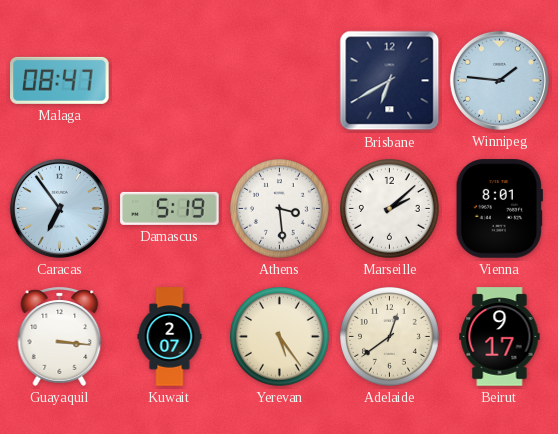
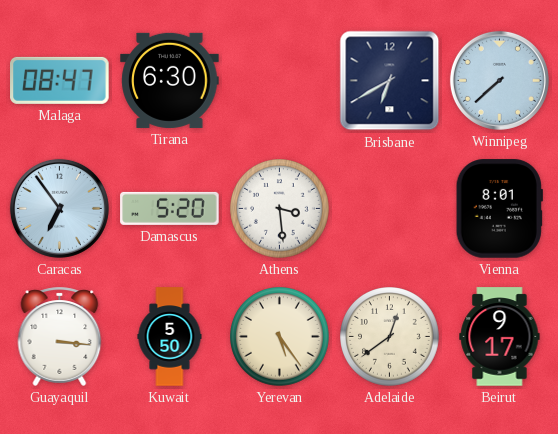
Tirana: none -> 6:30 (170, 80)
Winnipeg: 1:46 -> 7:38 (499, 80)
Damascus: 5:19 -> 5:20 (170, 208)
Marseille: 2:08 -> none (390, 209)
Kuwait: 2:07 -> 5:50 (170, 337)
